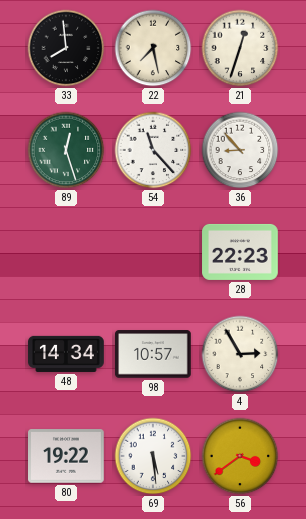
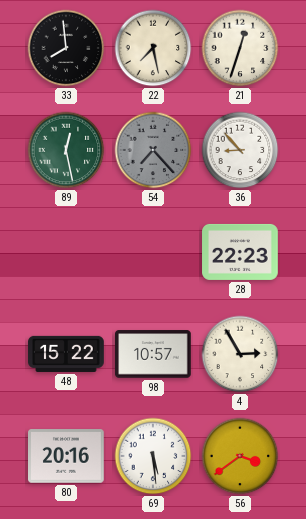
89: 12:27 -> 12:28 (66, 150)
54: 11:23 -> 7:23 (153, 150)
54 dial: white -> grey (153, 150)
48: 14:34 -> 15:22 (66, 354)
80: 19:22 -> 20:16 (67, 456)
